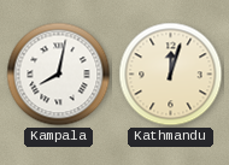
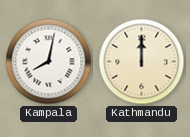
Kathmandu: 12:03 -> 12:00 (142, 62)
